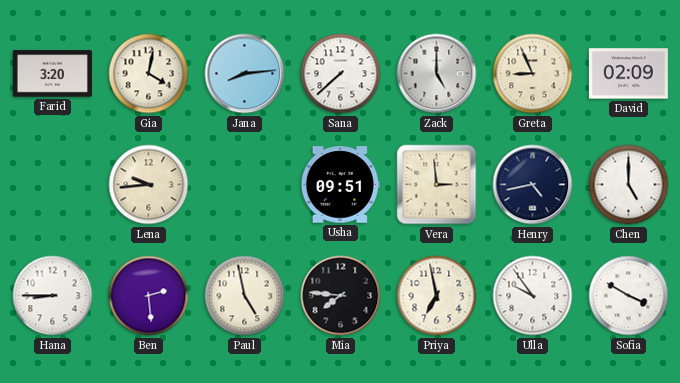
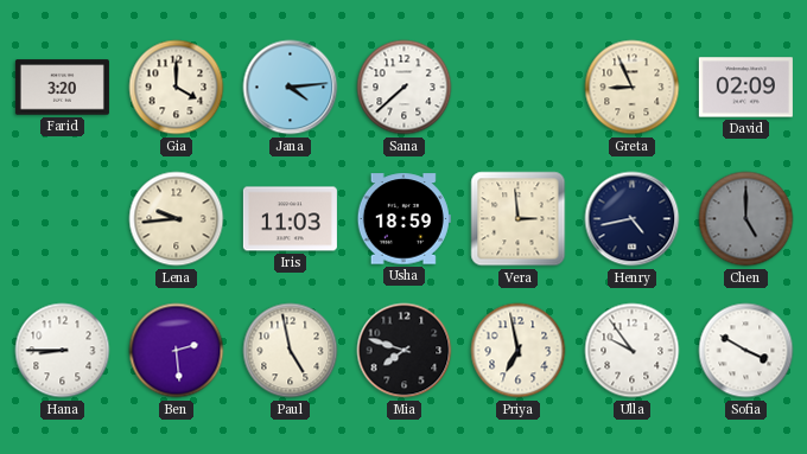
Gia: 4:02 -> 4:00 (177, 88)
Jana: 8:14 -> 4:14 (291, 88)
Zack: 5:00 -> none (437, 74)
Iris: none -> 11:03 (290, 219)
Usha: 09:51 -> 18:59 (403, 219)
Chen dial: white -> grey (746, 219)
Mia: 7:46 -> 7:48 (405, 351)
